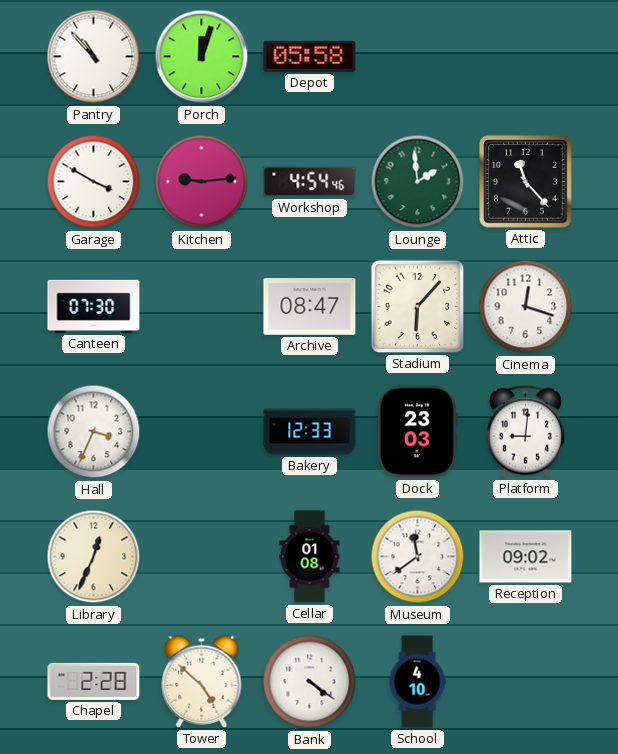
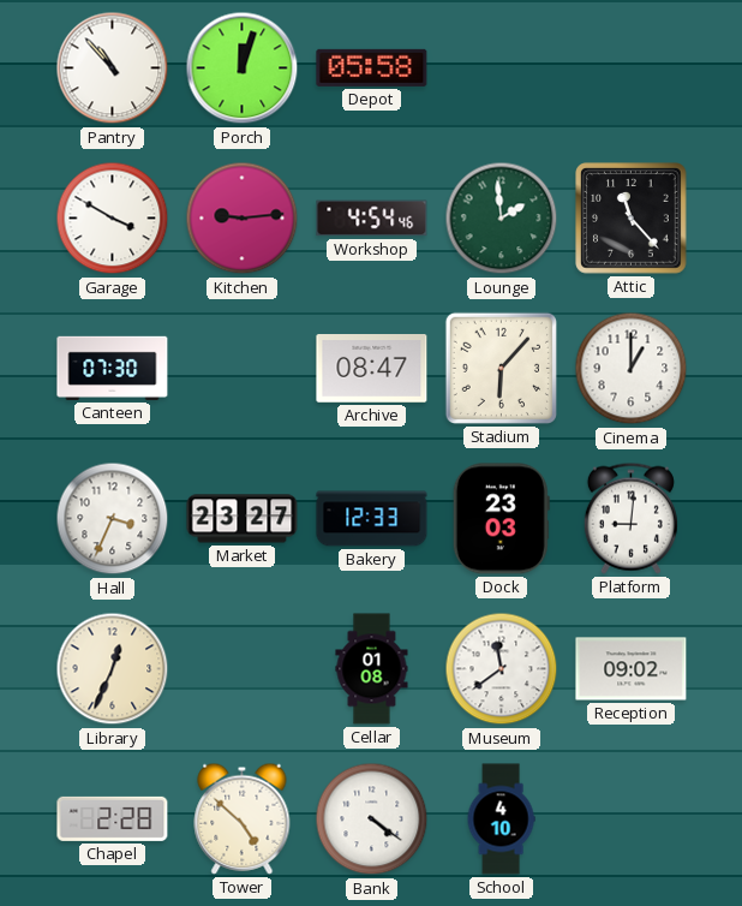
Cinema: 12:18 -> 1:00 (632, 369)
Market: none -> 23:27 (243, 519)
